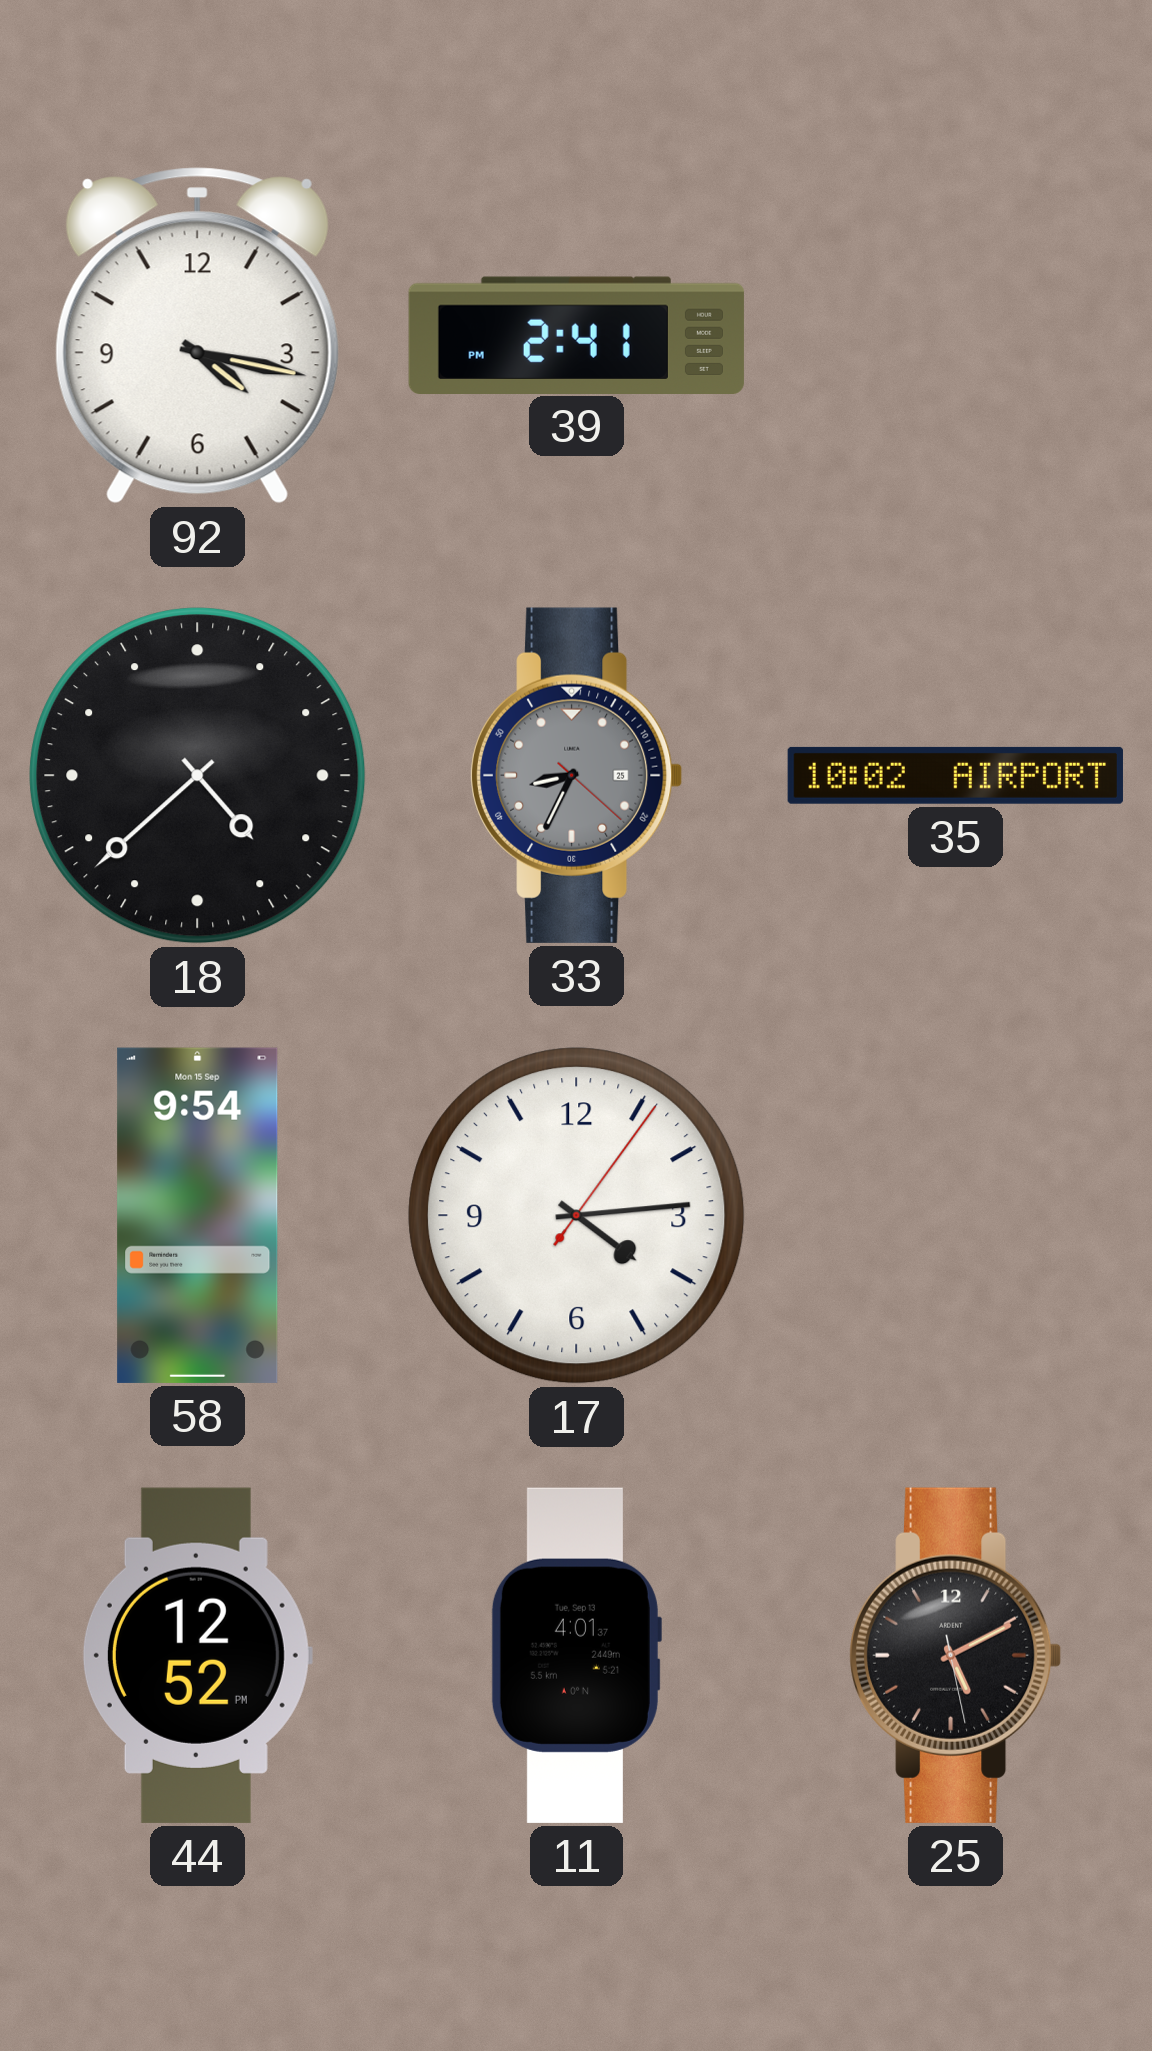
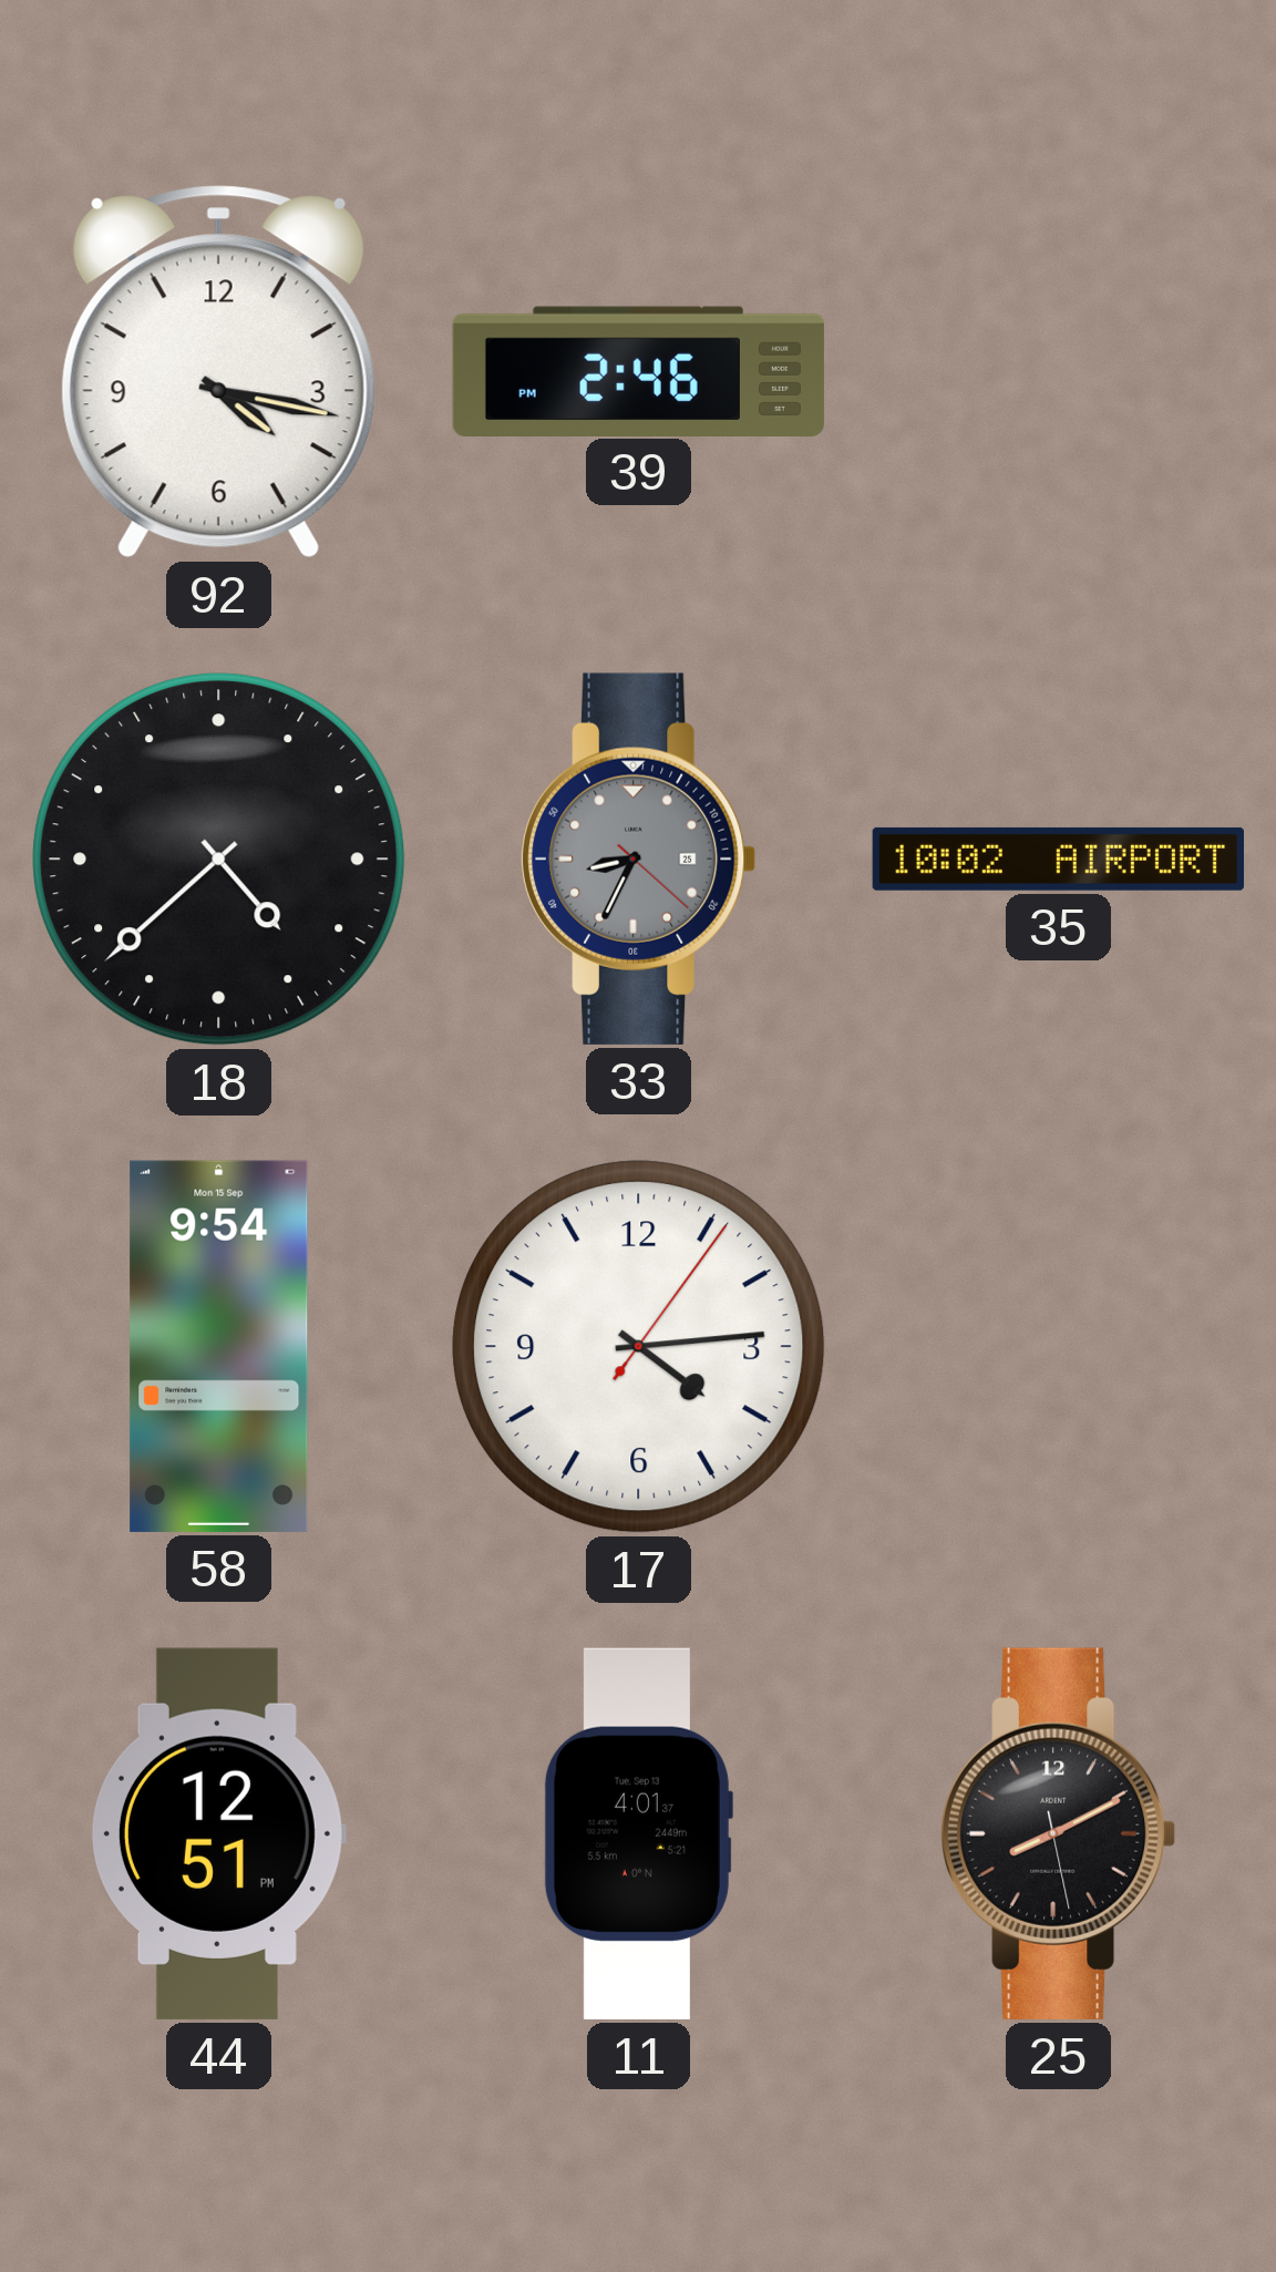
39: 2:41 -> 2:46 (638, 371)
44: 12:52 -> 12:51 (218, 1833)
25: 5:10 -> 8:10 (1059, 1833)
